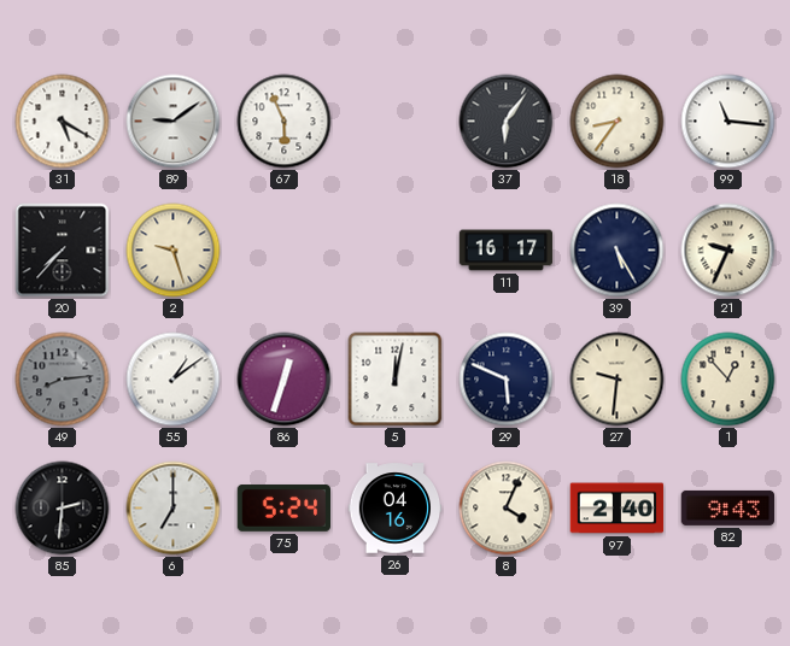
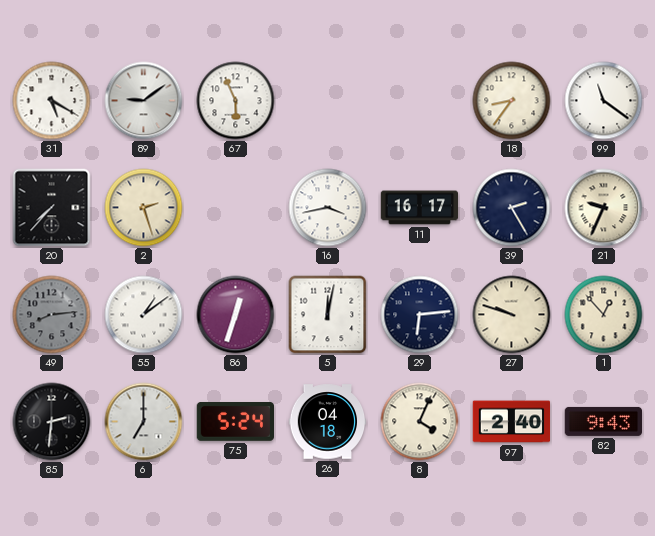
37: 6:06 -> none (507, 122)
99: 11:16 -> 11:21 (604, 101)
2: 9:27 -> 2:27 (144, 208)
16: none -> 3:43 (328, 208)
39: 5:25 -> 2:25 (512, 208)
29: 5:49 -> 6:14 (420, 315)
27: 9:31 -> 9:48 (512, 315)
26: 04:16 -> 04:18 (328, 422)
